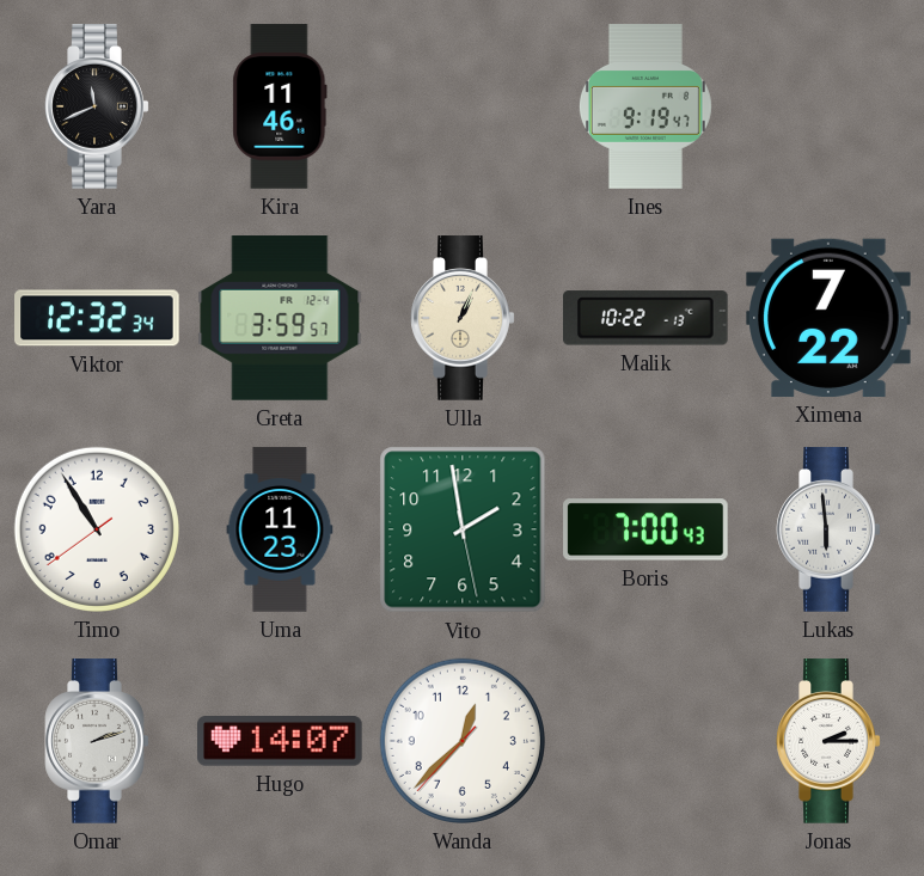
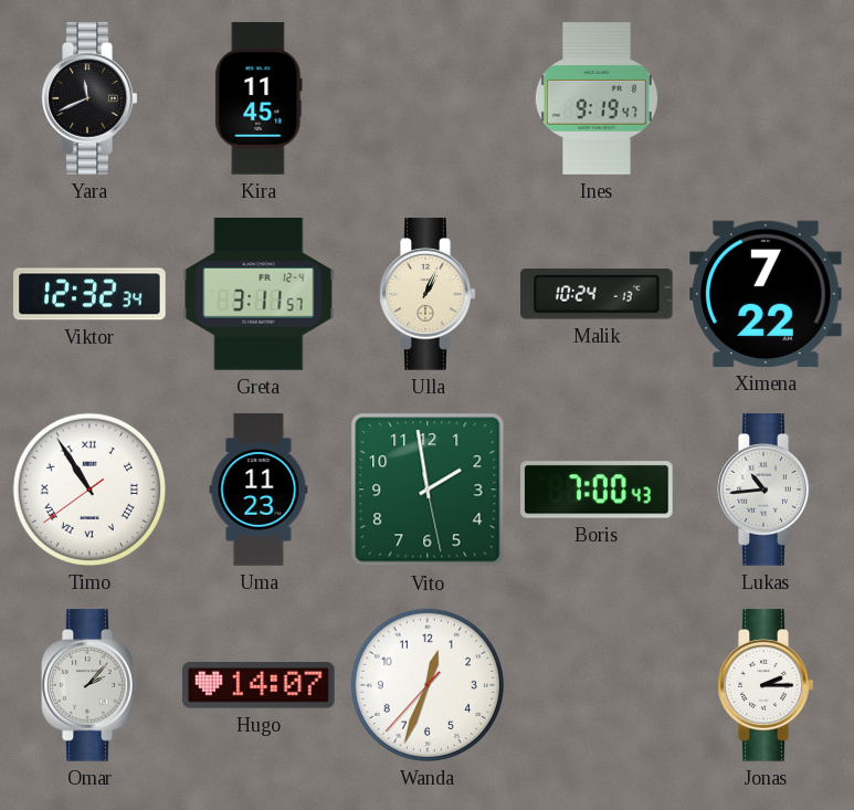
Kira: 11:46 -> 11:45 (259, 98)
Greta: 3:59 -> 3:11 (259, 294)
Malik: 10:22 -> 10:24 (598, 294)
Timo numerals: Arabic -> Roman (89, 490)
Lukas: 5:59 -> 10:44 (766, 490)
Omar: 2:12 -> 2:07 (89, 685)
Wanda: 12:37 -> 12:33 (428, 685)
